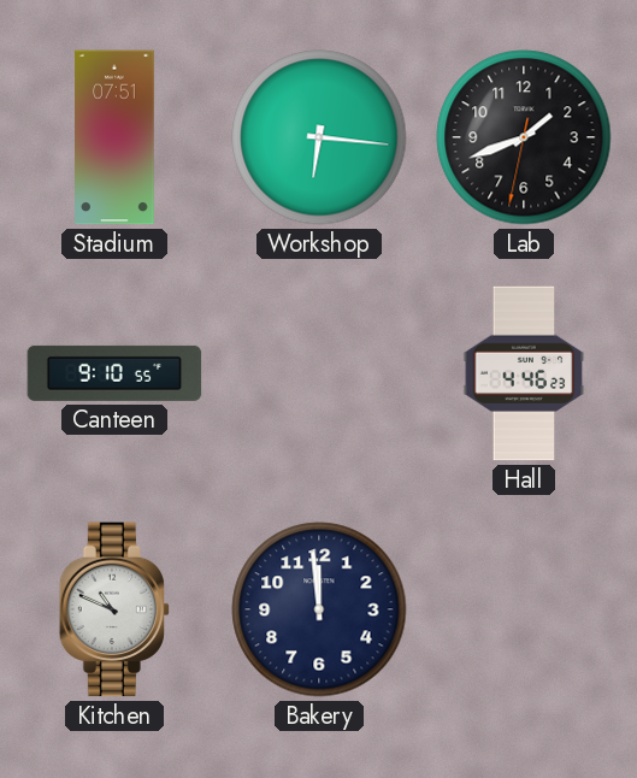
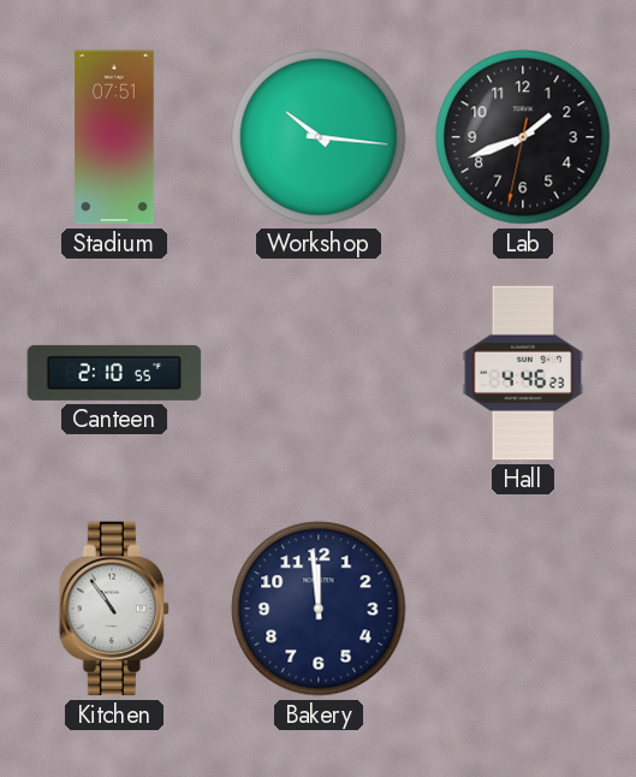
Workshop: 6:16 -> 10:16 (319, 137)
Canteen: 9:10 -> 2:10 (114, 373)
Kitchen: 10:49 -> 10:54 (114, 609)
